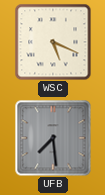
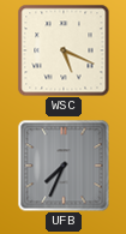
UFB: 7:29 -> 7:34 (64, 166)
